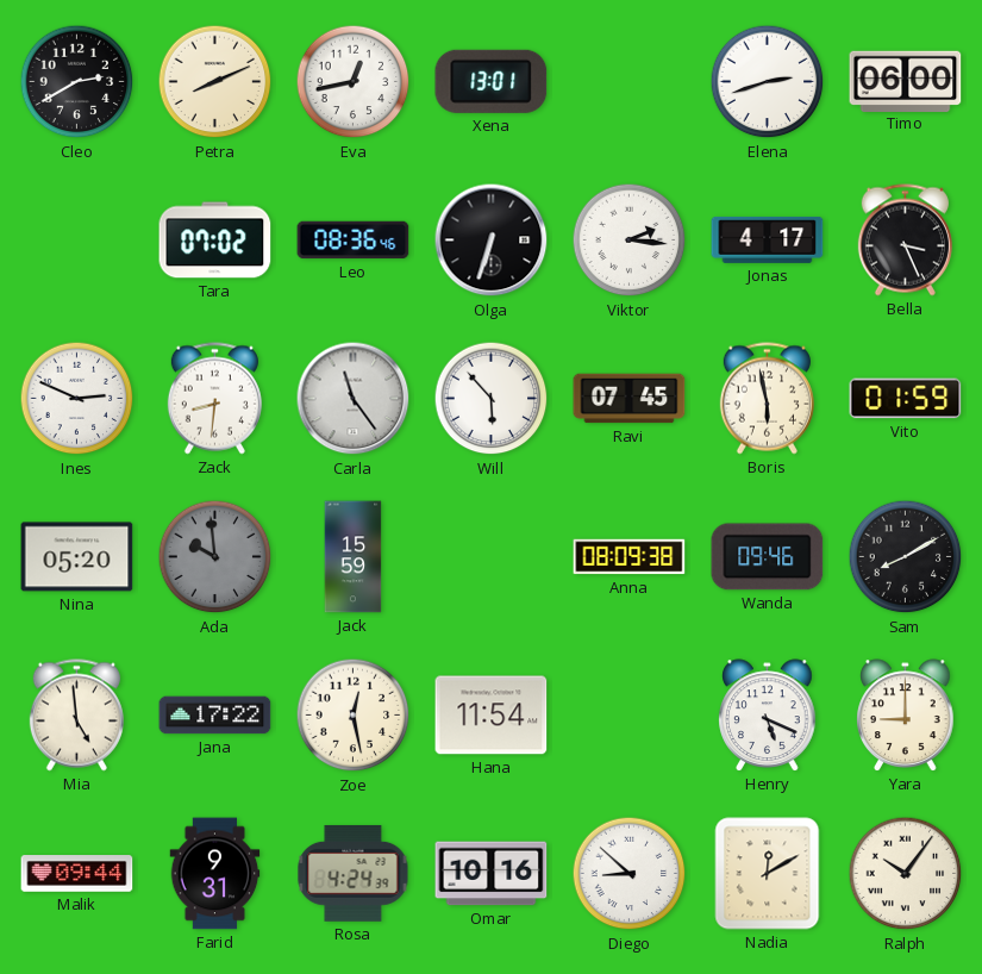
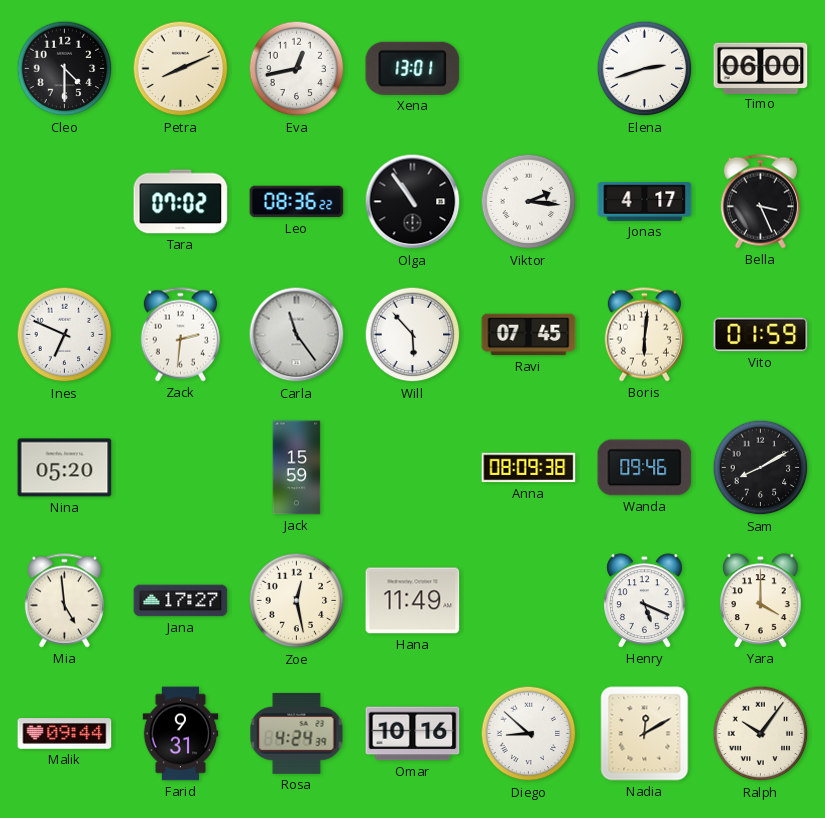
Cleo: 2:40 -> 4:30 (65, 69)
Leo: 08:36:46 -> 08:36:22 (297, 202)
Olga: 6:33 -> 10:54 (413, 202)
Ines: 2:49 -> 6:49 (65, 335)
Zack: 8:31 -> 2:31 (180, 335)
Boris: 5:58 -> 6:01 (644, 335)
Ada: 9:59 -> none (215, 557)
Jana: 17:22 -> 17:27 (181, 601)
Hana: 11:54 -> 11:49 (413, 601)
Yara: 9:00 -> 4:00 (761, 601)
